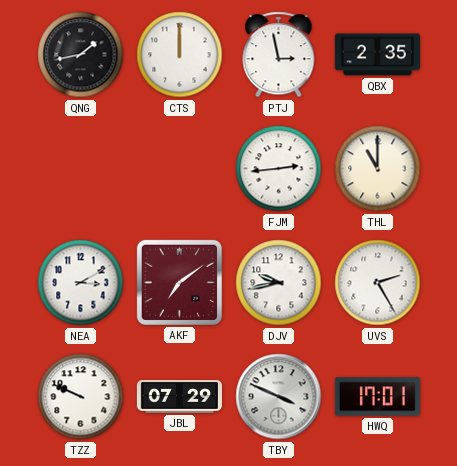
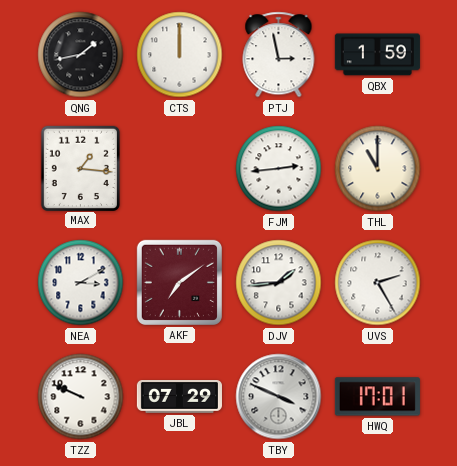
QBX: 2:35 -> 1:59 (377, 55)
MAX: none -> 1:16 (80, 168)
DJV: 9:43 -> 1:44 (279, 283)
